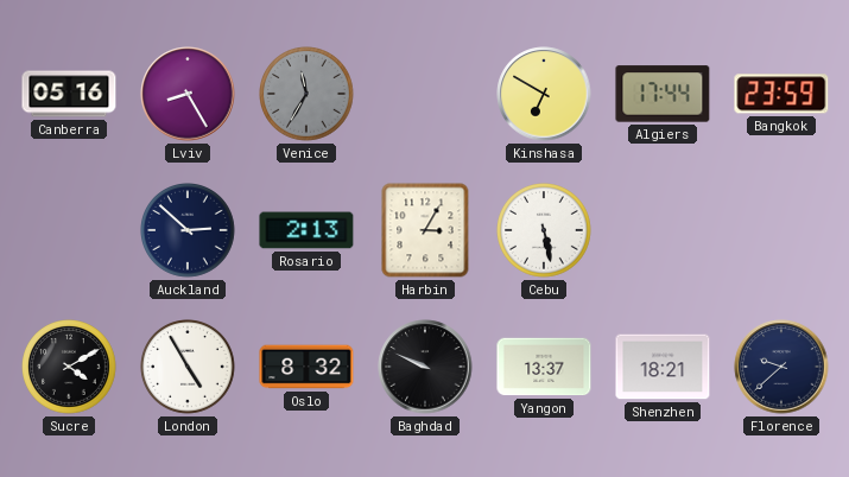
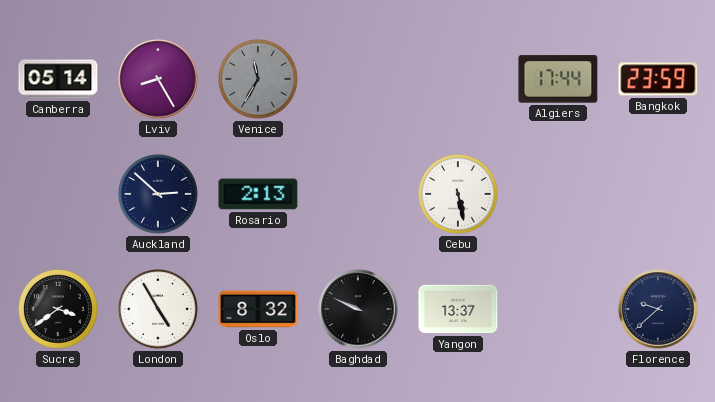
Canberra: 05:16 -> 05:14 (58, 79)
Kinshasa: 6:50 -> none (544, 94)
Harbin: 3:05 -> none (425, 230)
Sucre: 4:10 -> 3:39 (59, 310)
Shenzhen: 18:21 -> none (663, 367)
